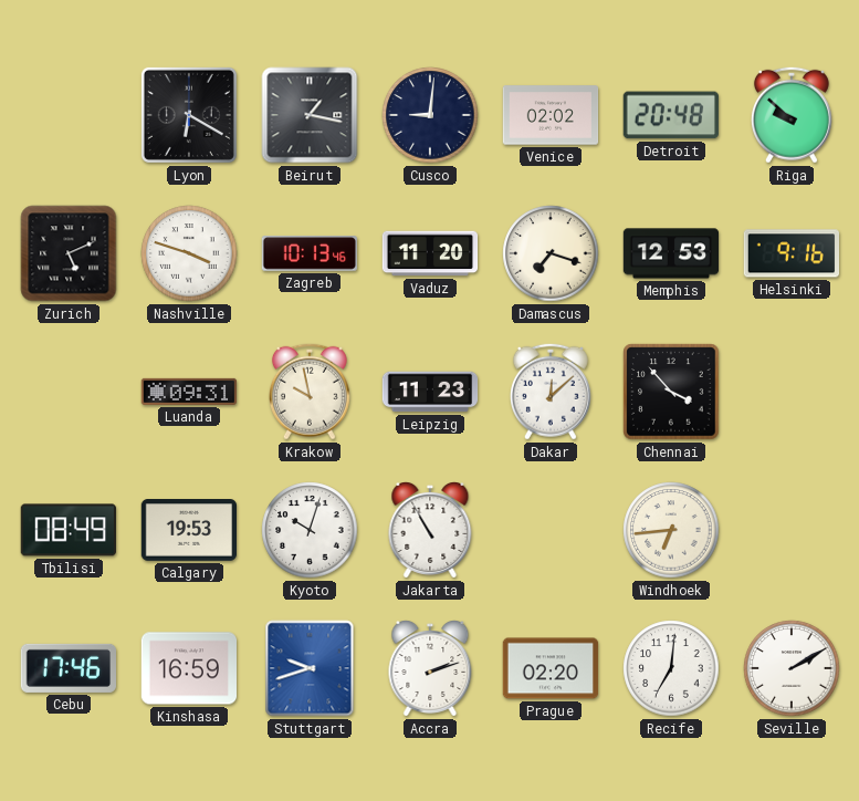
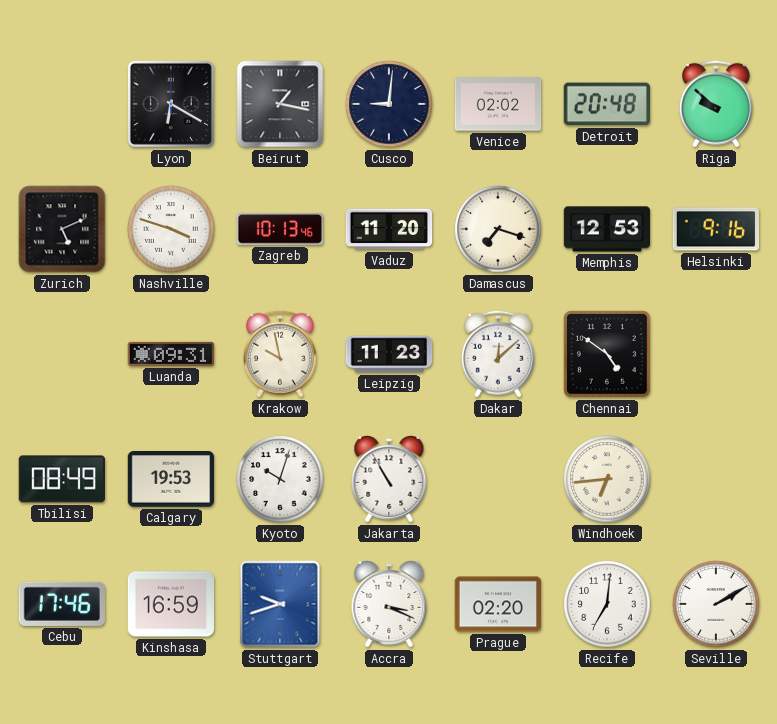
Chennai: 3:53 -> 4:51 (607, 354)
Accra: 2:12 -> 3:19 (389, 605)
